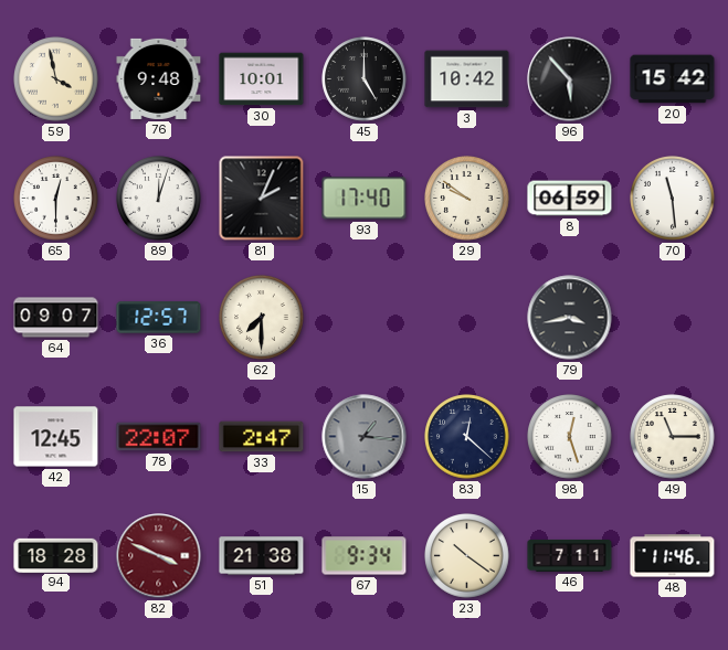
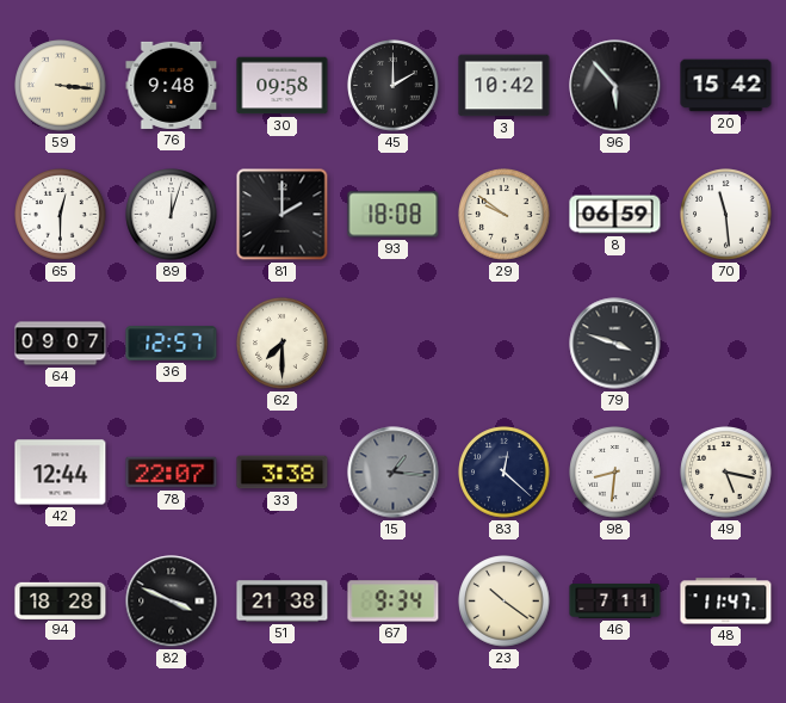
59: 3:58 -> 3:16 (61, 86)
30: 10:01 -> 09:58 (283, 86)
45: 5:00 -> 2:00 (394, 86)
81: 2:04 -> 2:00 (283, 215)
93: 17:40 -> 18:08 (394, 215)
79: 3:43 -> 3:48 (615, 344)
42: 12:45 -> 12:44 (61, 473)
33: 2:47 -> 3:38 (283, 473)
98: 12:27 -> 8:31 (615, 473)
49: 11:15 -> 5:17 (726, 473)
82 dial: burgundy -> black (172, 602)
48: 11:46 -> 11:47 (726, 602)
